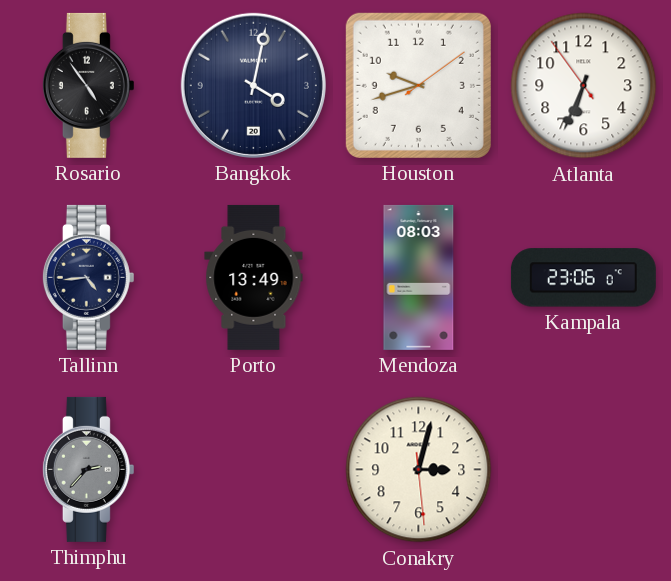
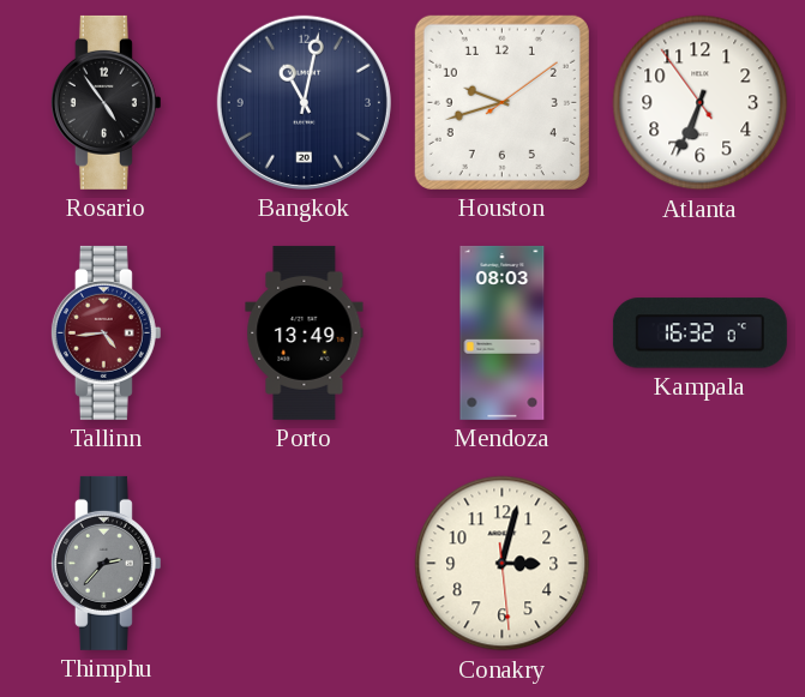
Bangkok: 4:02 -> 11:02 (304, 102)
Tallinn dial: navy -> burgundy (106, 332)
Kampala: 23:06 -> 16:32 (699, 334)
